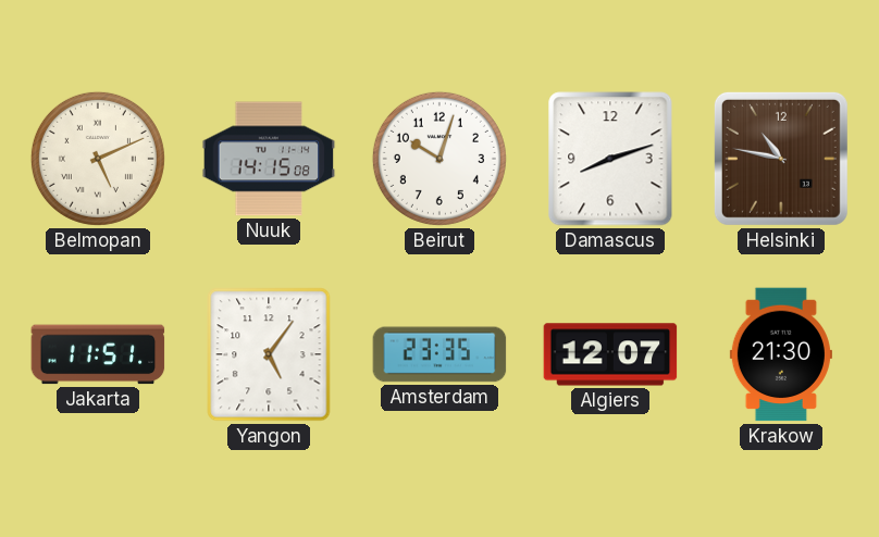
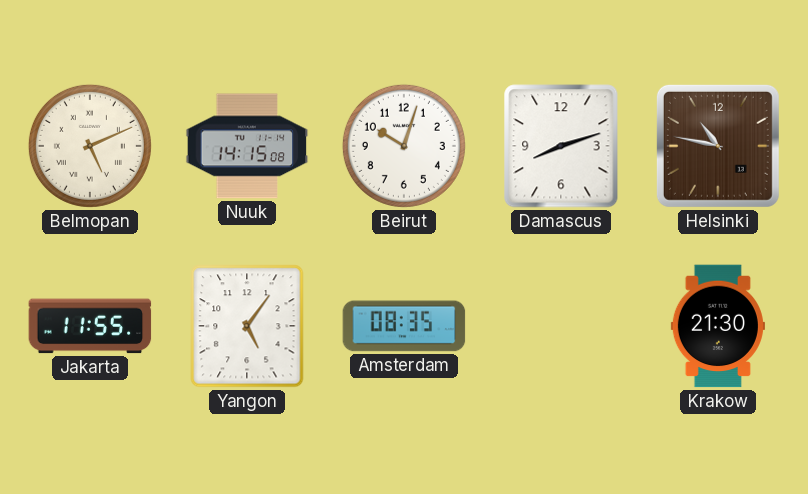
Jakarta: 11:51 -> 11:55 (90, 326)
Amsterdam: 23:35 -> 08:35 (404, 326)
Algiers: 12:07 -> none (610, 354)
